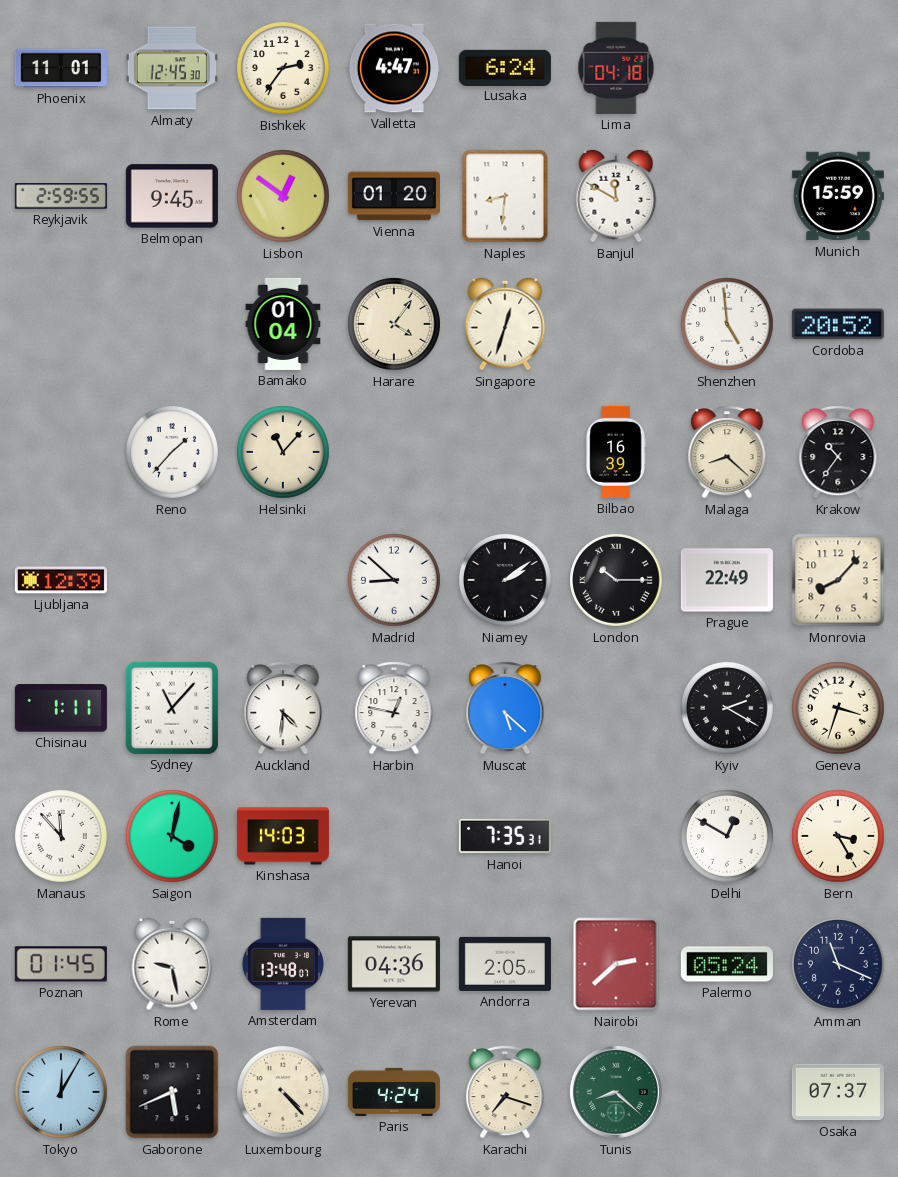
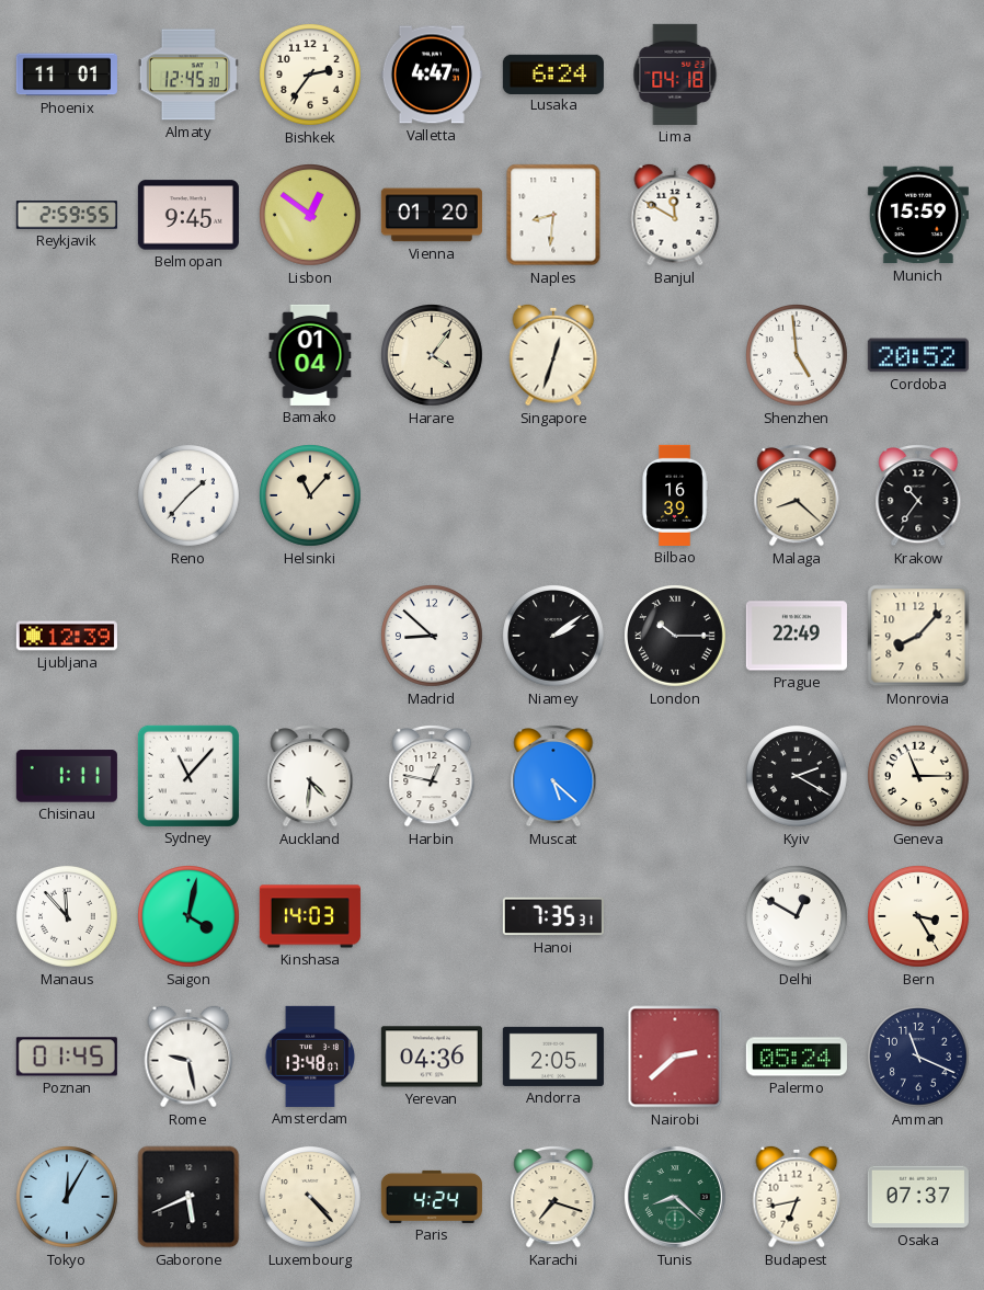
Geneva: 3:33 -> 11:15 (919, 777)
Budapest: none -> 6:43 (797, 1197)
